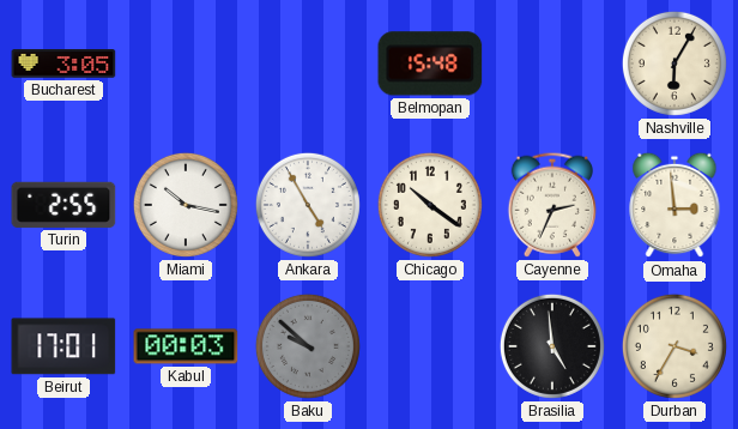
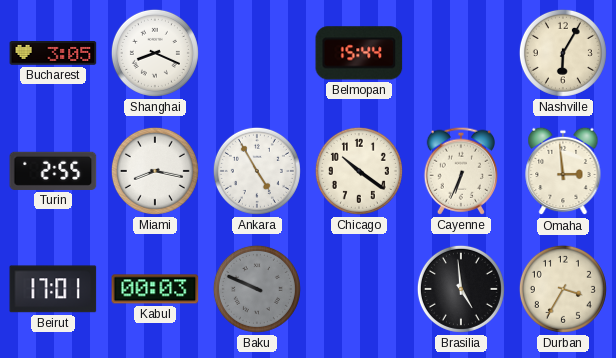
Shanghai: none -> 8:19 (155, 53)
Belmopan: 15:48 -> 15:44 (359, 53)
Miami: 10:17 -> 8:17 (155, 171)
Cayenne: 2:34 -> 6:34 (460, 171)
Baku: 9:52 -> 9:49 (257, 289)
